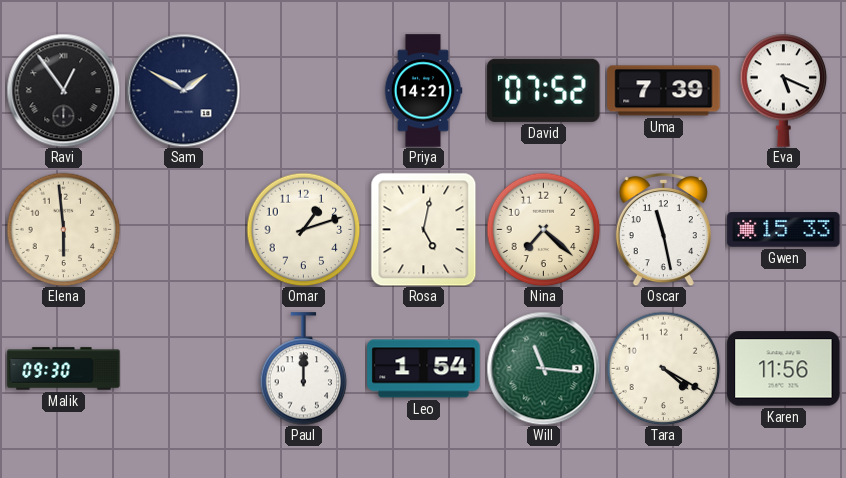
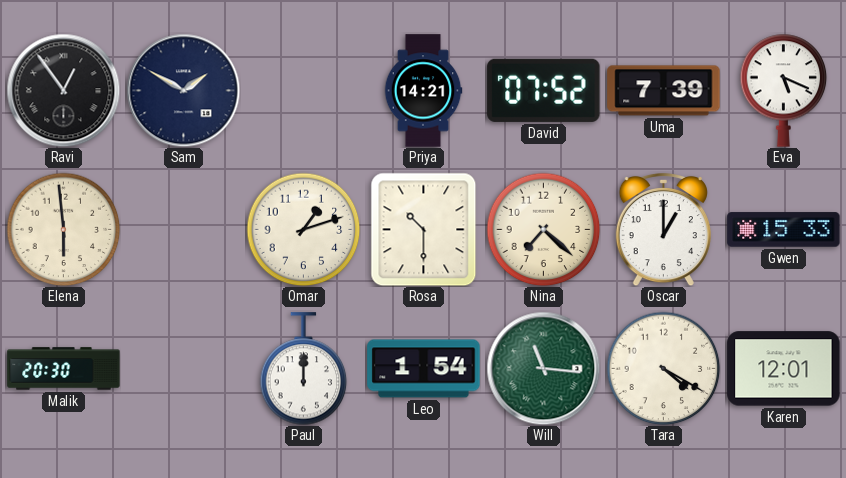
Rosa: 5:02 -> 10:30 (424, 229)
Oscar: 11:28 -> 1:00 (663, 229)
Malik: 09:30 -> 20:30 (64, 369)
Karen: 11:56 -> 12:01 (784, 369)
